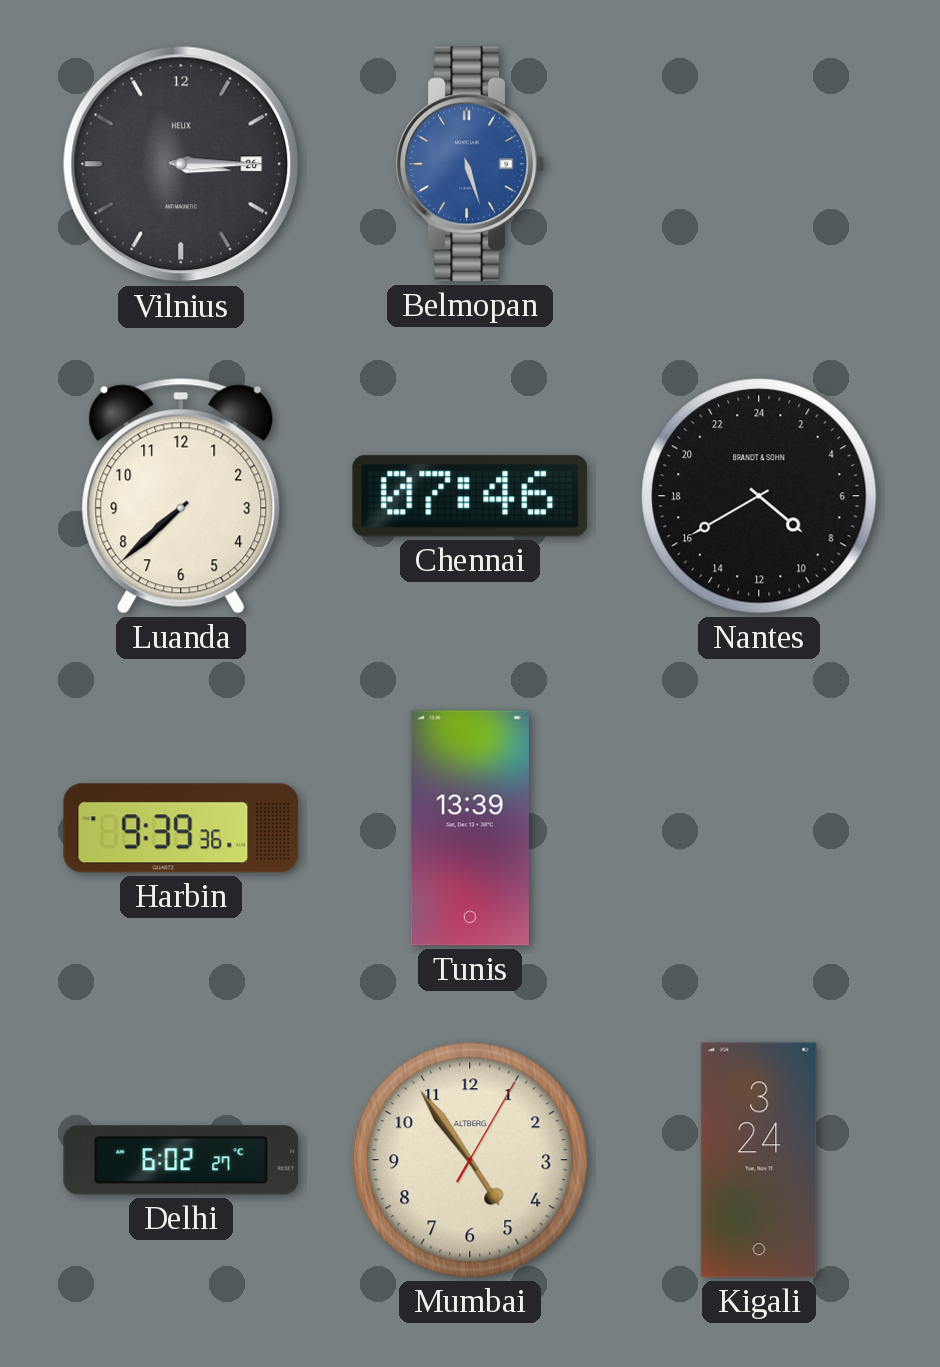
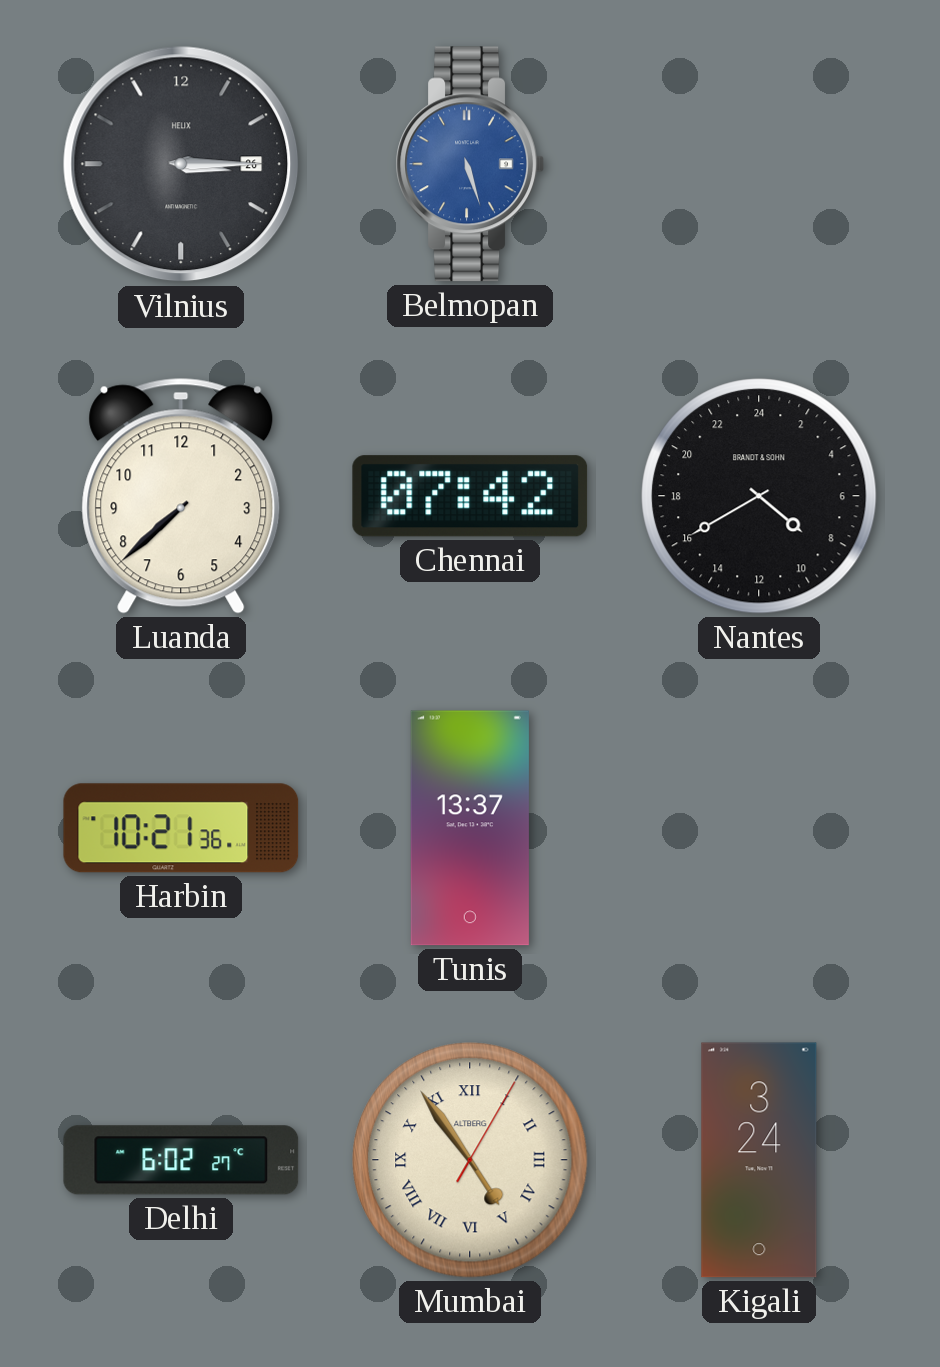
Chennai: 07:46 -> 07:42 (470, 496)
Harbin: 9:39 -> 10:21 (181, 828)
Tunis: 13:39 -> 13:37 (470, 828)
Mumbai numerals: Arabic -> Roman (470, 1160)
